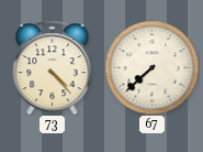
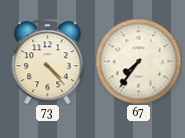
67: 7:38 -> 7:36 (138, 61)
